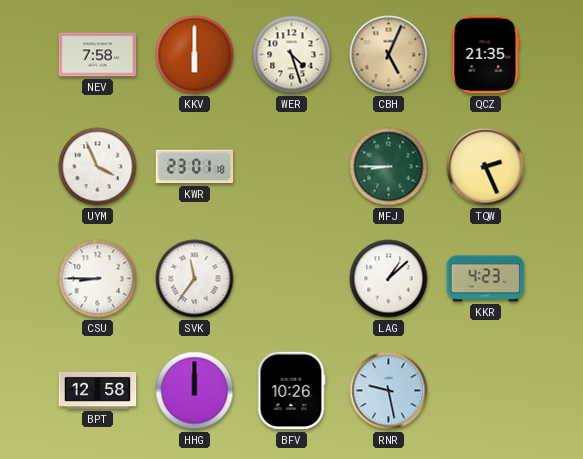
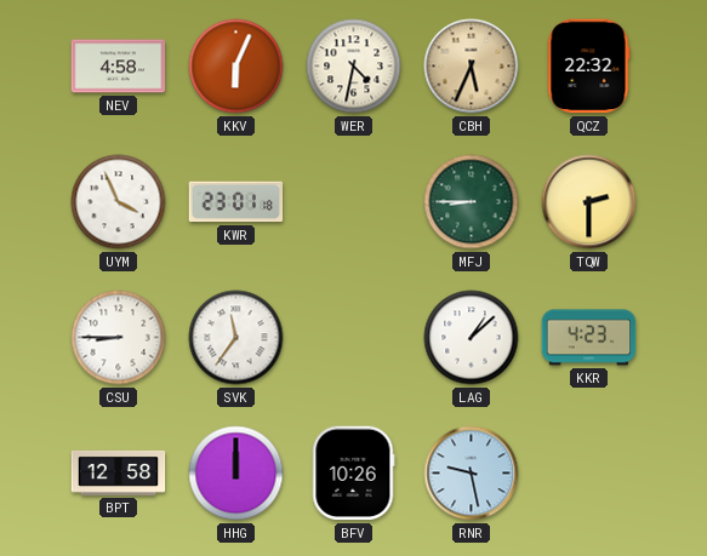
NEV: 7:58 -> 4:58 (119, 67)
KKV: 6:00 -> 6:04 (236, 67)
WER: 4:27 -> 4:32 (354, 67)
CBH: 5:04 -> 5:34 (472, 67)
QCZ: 21:35 -> 22:32 (589, 67)
TQW: 2:26 -> 2:30 (589, 202)
